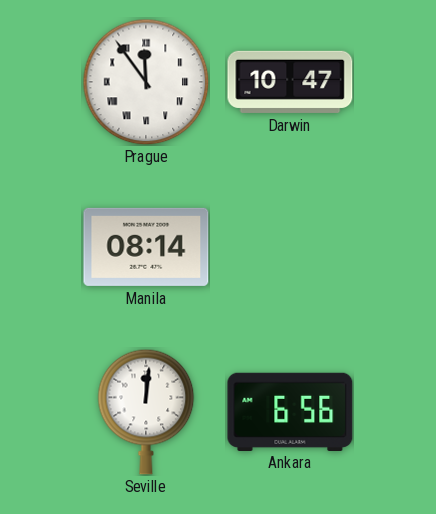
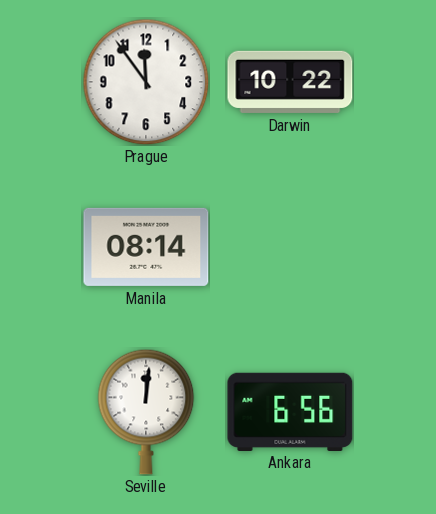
Prague numerals: Roman -> Arabic (146, 82)
Darwin: 10:47 -> 10:22 (290, 82)
